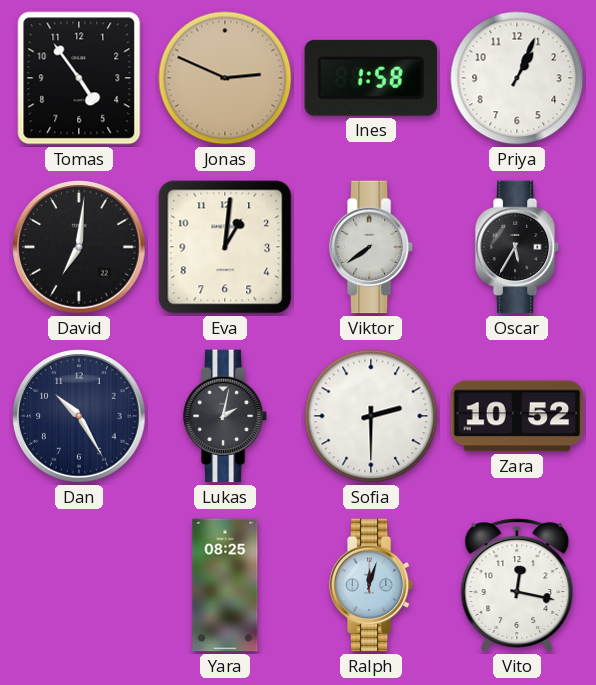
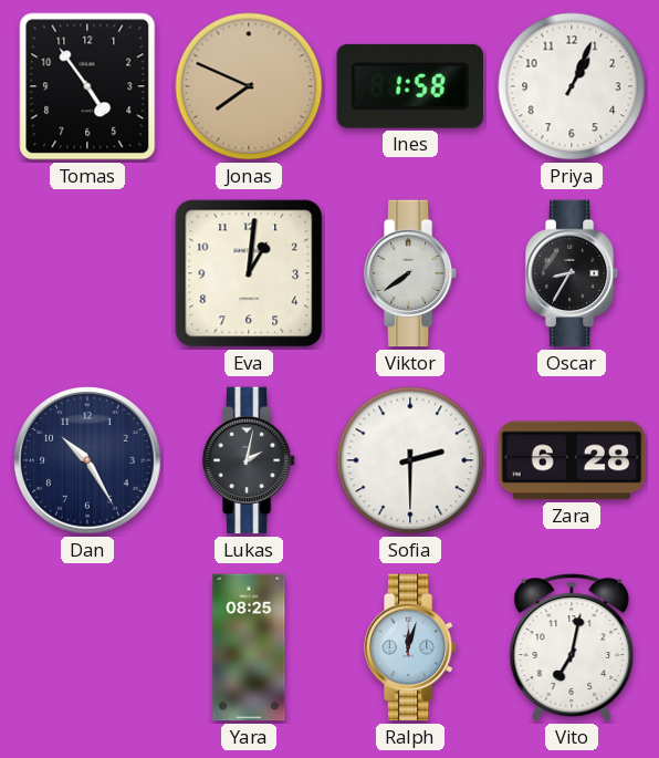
Jonas: 2:49 -> 7:49 (249, 86)
David: 7:01 -> none (79, 247)
Oscar: 5:35 -> 8:35 (572, 273)
Zara: 10:52 -> 6:28 (572, 460)
Vito: 12:17 -> 7:02 (572, 647)
